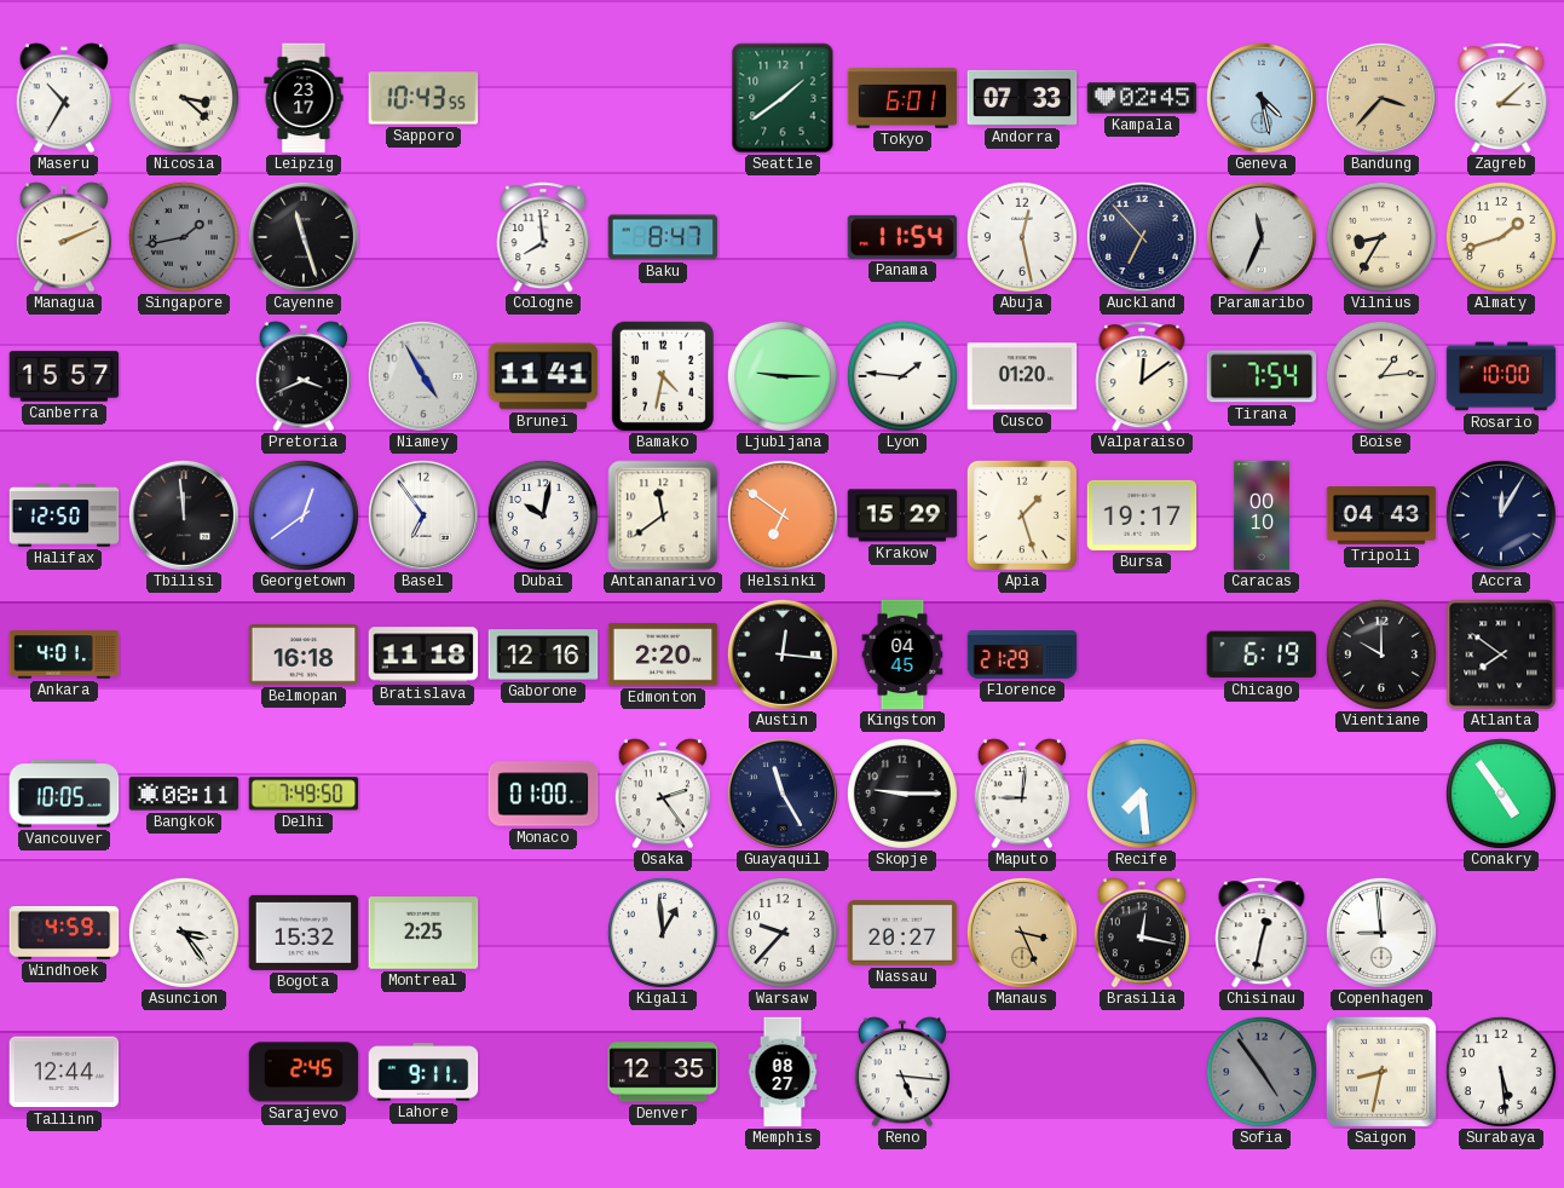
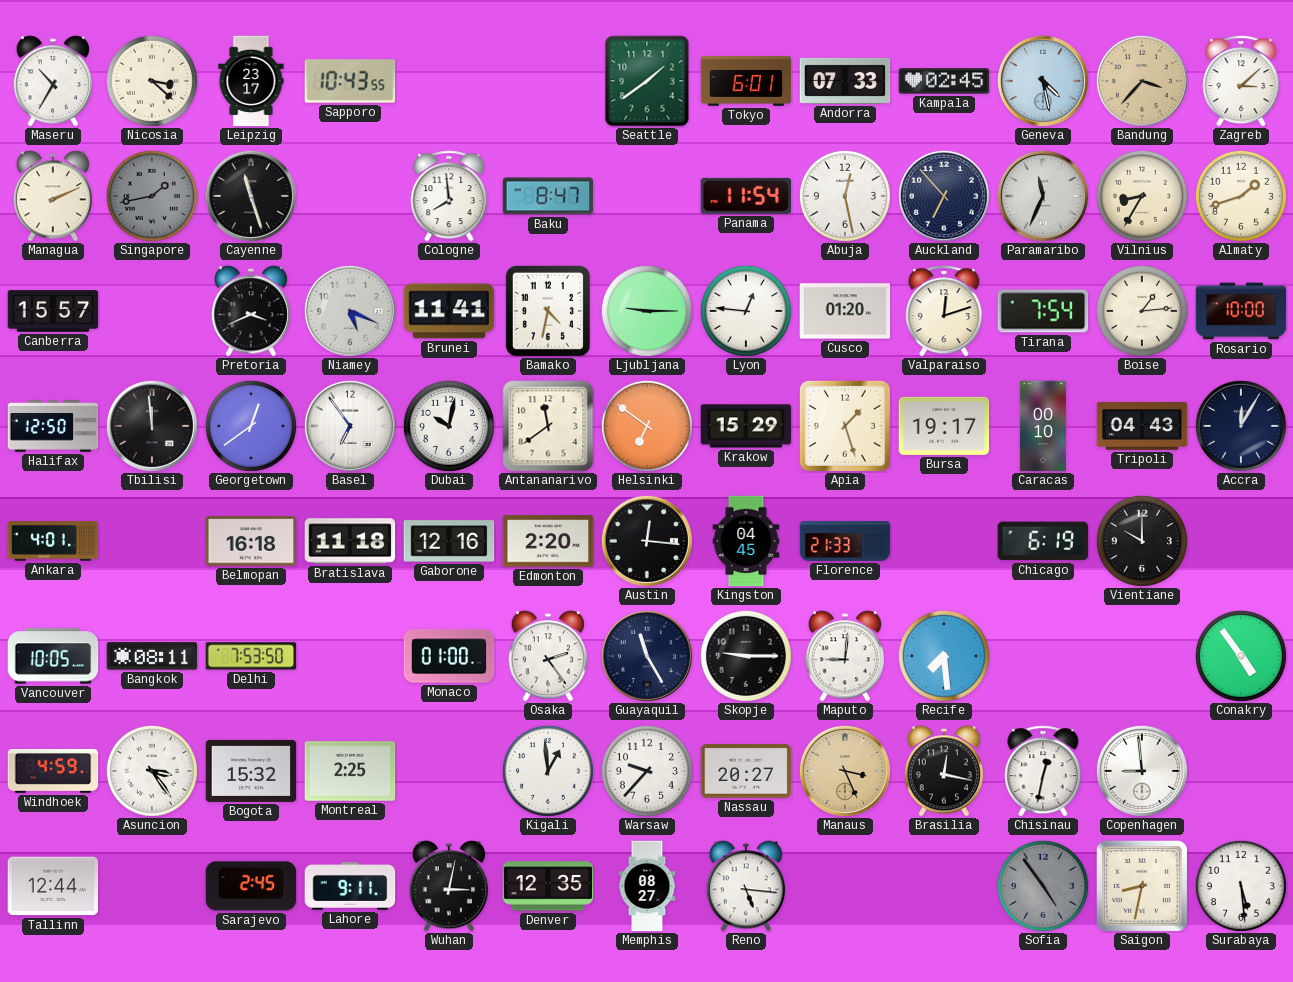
Niamey: 4:55 -> 5:19 (350, 311)
Lyon: 1:46 -> 12:46 (746, 311)
Valparaiso: 12:09 -> 12:12 (944, 311)
Florence: 21:29 -> 21:33 (845, 541)
Atlanta: 7:51 -> none (1501, 654)
Delhi: 7:49 -> 7:53 (251, 656)
Wuhan: none -> 3:02 (448, 886)
